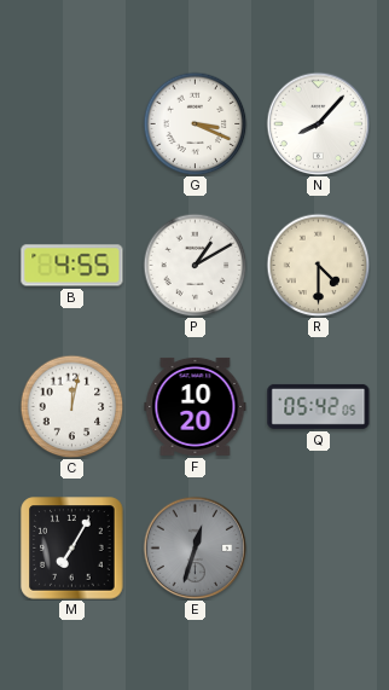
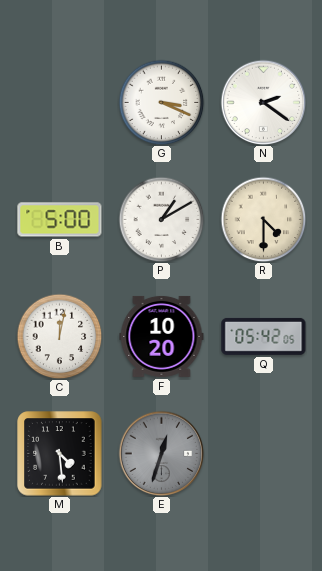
N: 8:07 -> 2:21 (263, 102)
B: 4:55 -> 5:00 (60, 220)
M: 7:05 -> 4:29 (60, 454)
